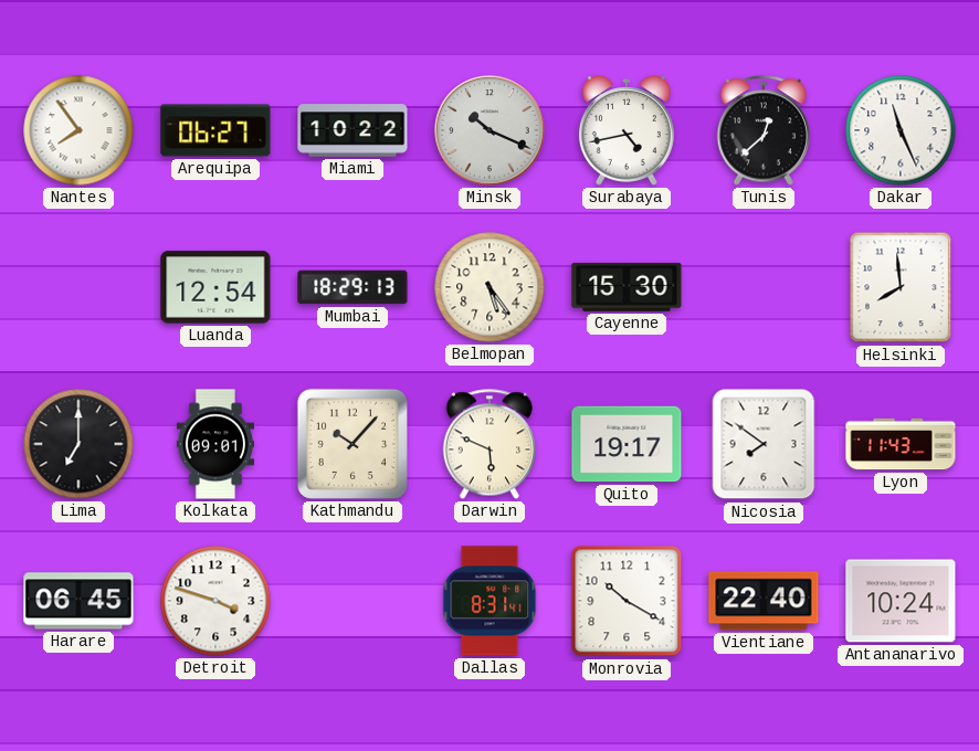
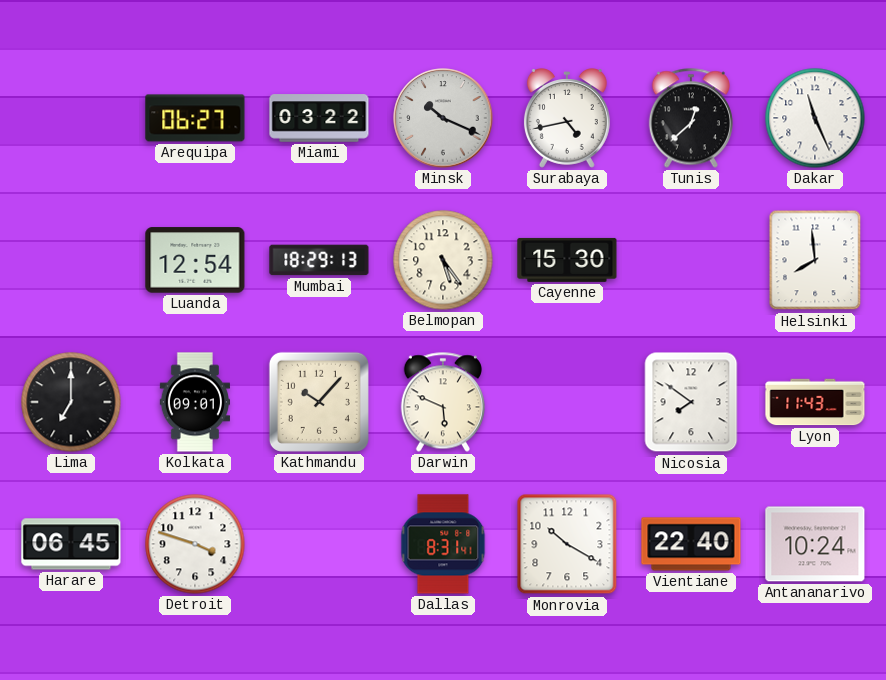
Nantes: 7:54 -> none (78, 130)
Miami: 10:22 -> 03:22 (319, 118)
Quito: 19:17 -> none (627, 444)
